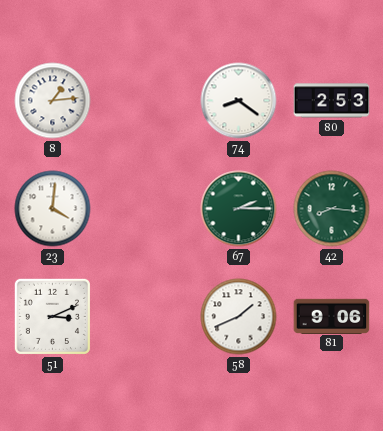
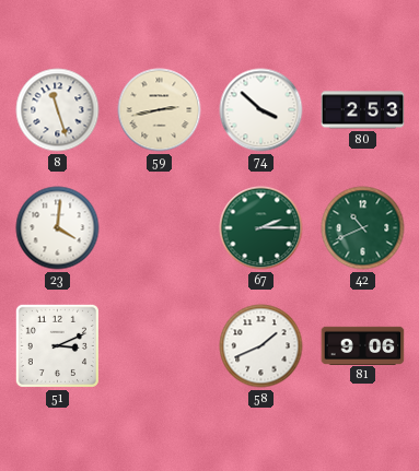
8: 1:14 -> 11:27 (58, 110)
59: none -> 2:43 (160, 110)
74: 8:21 -> 3:52 (261, 110)
42: 8:16 -> 10:41 (363, 228)
